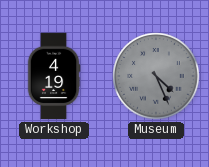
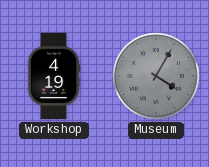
Museum: 4:26 -> 4:05 (156, 76)
